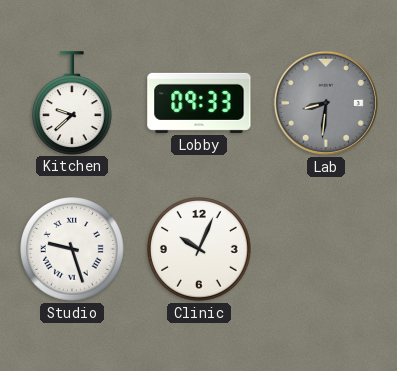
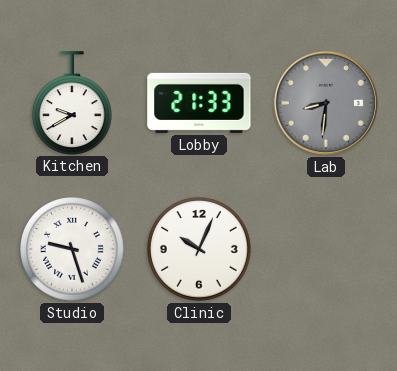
Kitchen: 9:38 -> 9:40 (72, 103)
Lobby: 09:33 -> 21:33 (199, 103)
